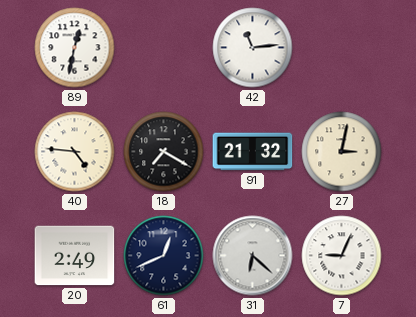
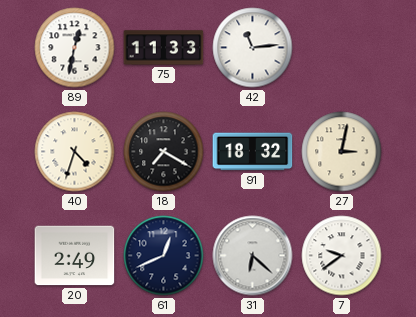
75: none -> 11:33 (164, 48)
40: 4:46 -> 4:33 (75, 152)
91: 21:32 -> 18:32 (253, 152)
7: 9:04 -> 9:39 (342, 256)
